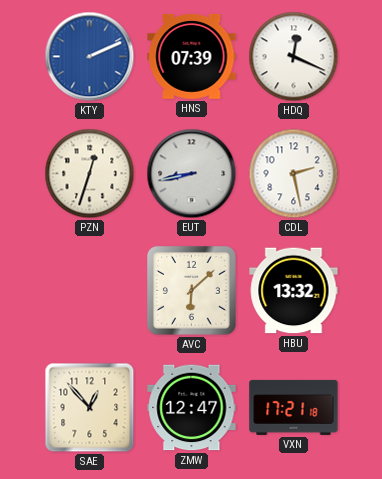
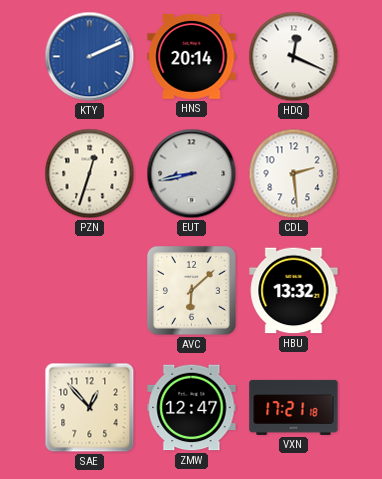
HNS: 07:39 -> 20:14 (192, 57)
CDL: 2:28 -> 2:29 (294, 174)
